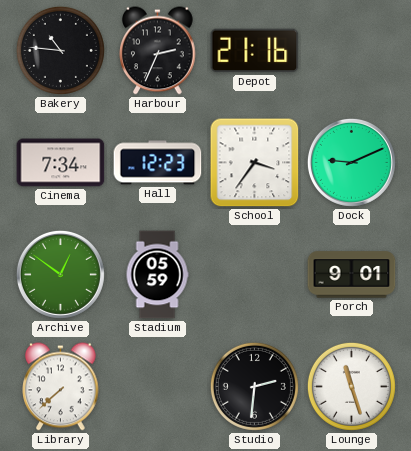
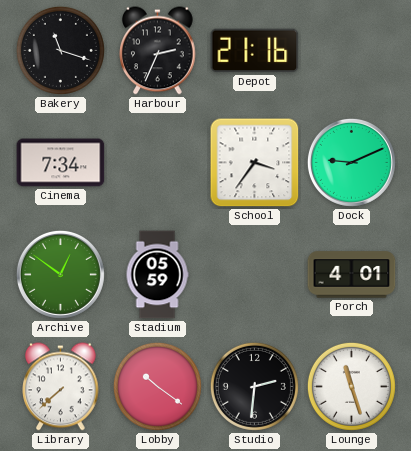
Bakery: 10:46 -> 11:18 (60, 50)
Hall: 12:23 -> none (158, 163)
Porch: 9:01 -> 4:01 (352, 275)
Lobby: none -> 10:21 (157, 386)
